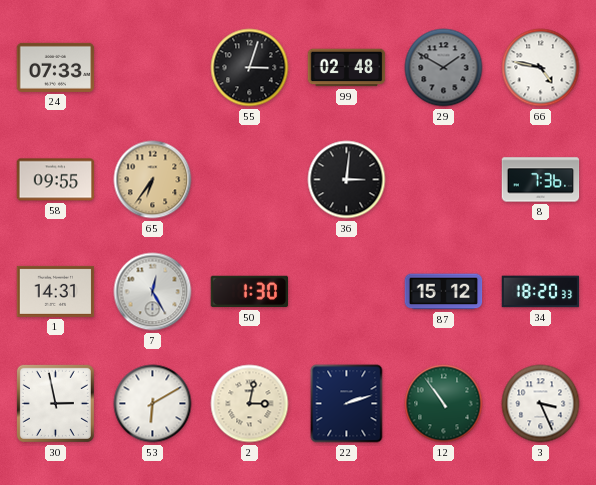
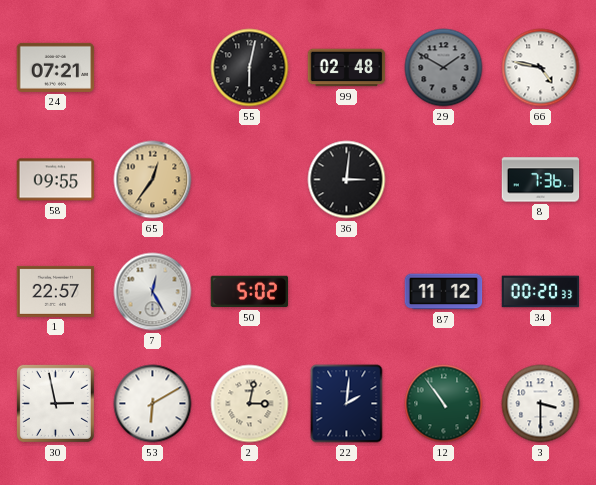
24: 07:33 -> 07:21 (56, 67)
55: 3:03 -> 6:02 (250, 68)
65: 6:36 -> 12:36 (153, 180)
1: 14:31 -> 22:57 (56, 291)
50: 1:30 -> 5:02 (250, 292)
87: 15:12 -> 11:12 (444, 292)
34: 18:20 -> 00:20 (541, 292)
22: 2:12 -> 2:01 (347, 404)
3: 3:26 -> 3:30 (541, 404)
